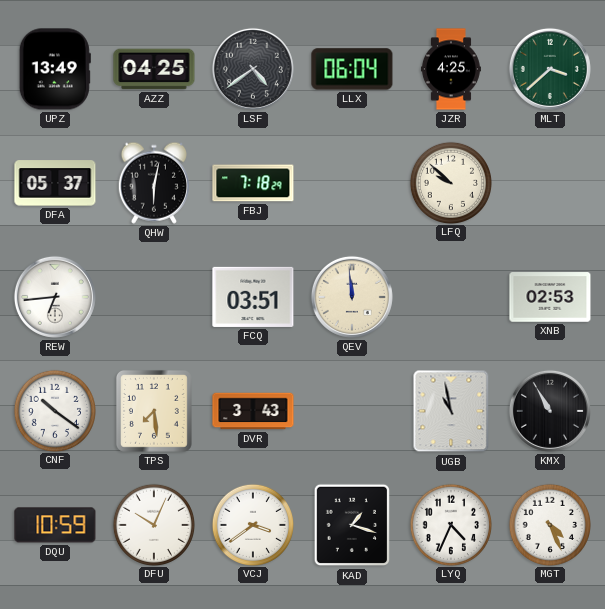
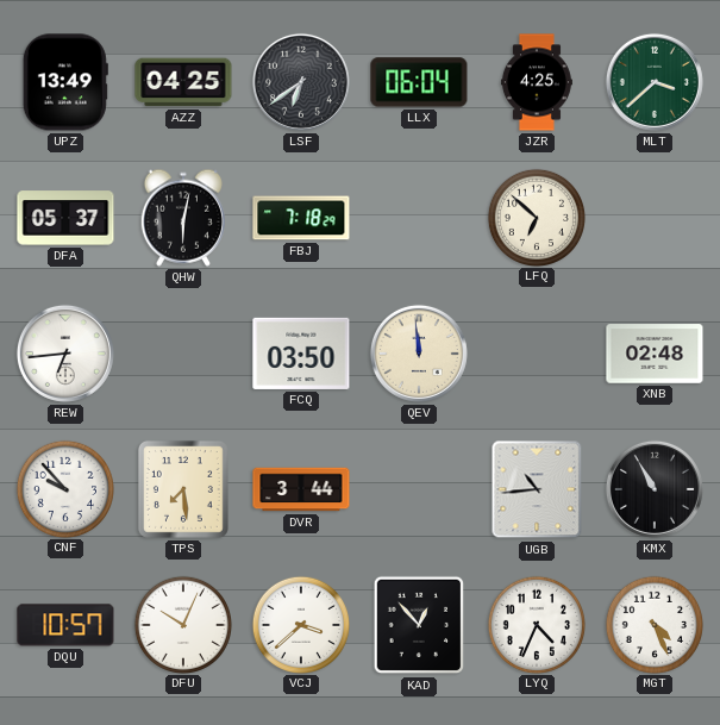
LSF: 4:39 -> 6:39 (301, 82)
LFQ: 9:52 -> 6:52 (536, 217)
FCQ: 03:51 -> 03:50 (301, 354)
XNB: 02:53 -> 02:48 (655, 354)
CNF: 10:21 -> 9:53 (64, 488)
DVR: 3:43 -> 3:44 (301, 489)
UGB: 10:58 -> 10:44 (537, 489)
DQU: 10:59 -> 10:57 (65, 625)
VCJ: 3:39 -> 3:38 (300, 624)
KAD: 1:18 -> 12:53 (419, 625)
